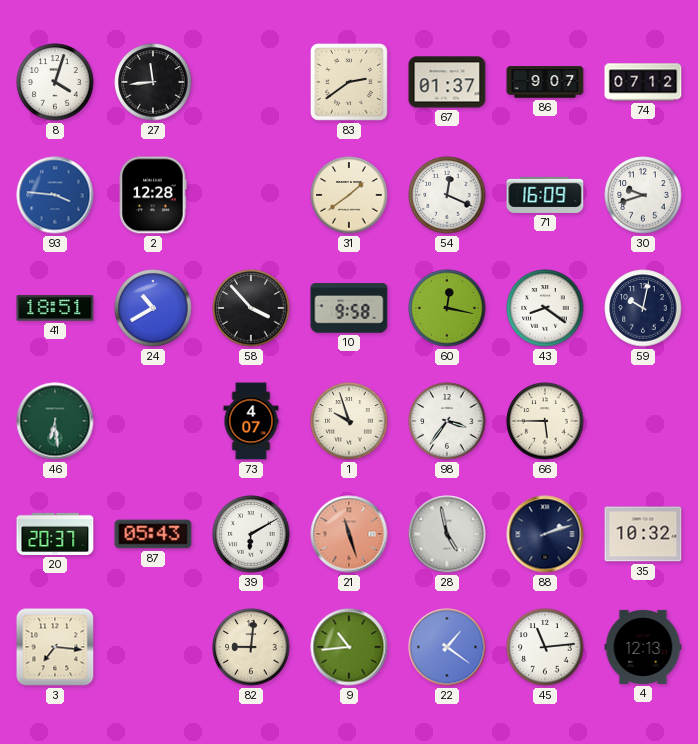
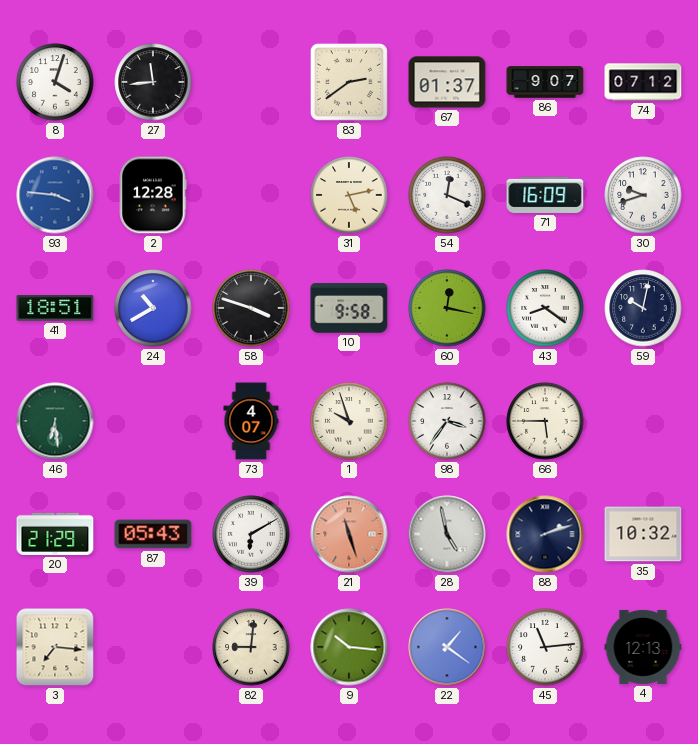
31: 1:39 -> 5:13 (349, 195)
58: 3:53 -> 3:48 (251, 308)
20: 20:37 -> 21:29 (55, 534)
9: 10:44 -> 10:16 (349, 647)
